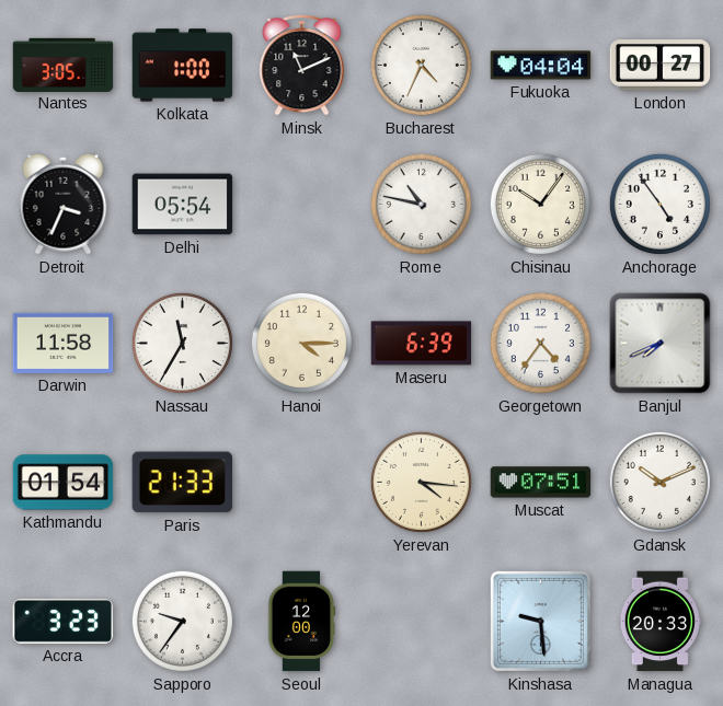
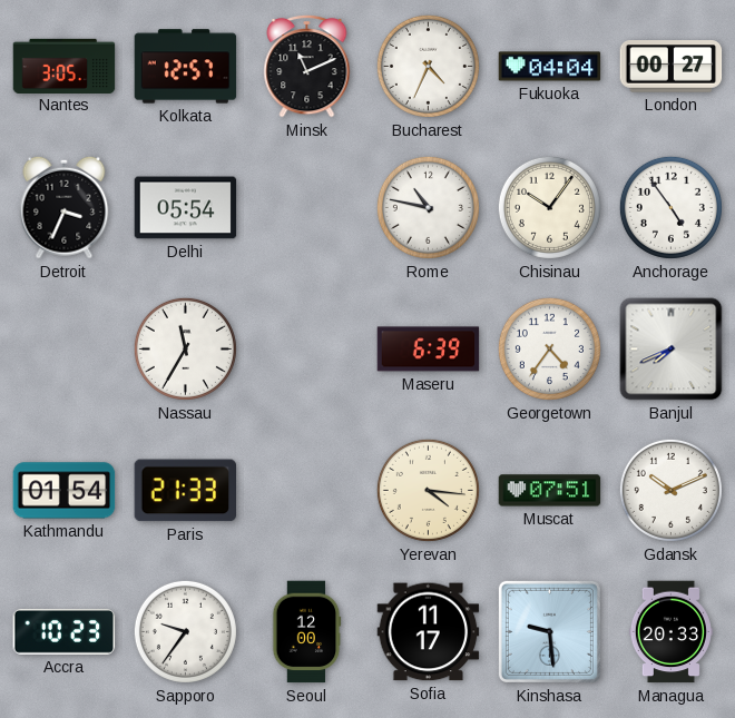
Kolkata: 1:00 -> 12:57 (186, 67)
Darwin: 11:58 -> none (64, 343)
Hanoi: 4:15 -> none (301, 343)
Accra: 3:23 -> 10:23 (65, 631)
Sofia: none -> 11:17 (429, 632)
